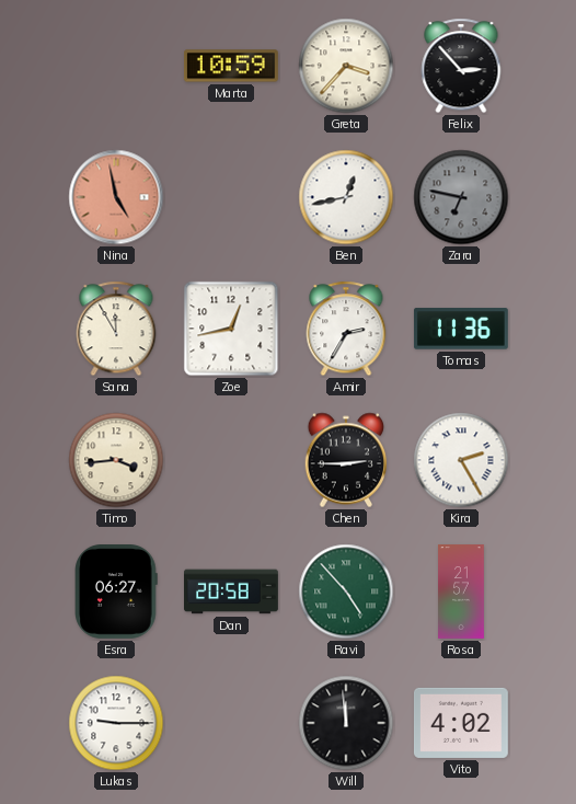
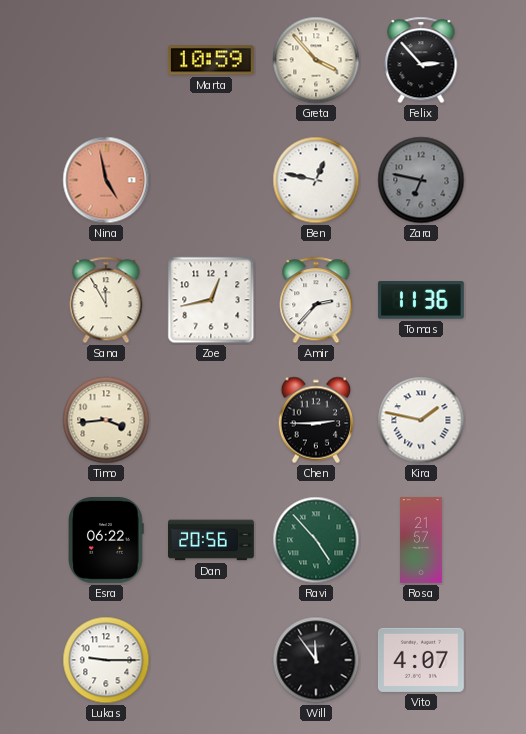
Greta: 3:37 -> 3:53 (316, 60)
Ben: 12:43 -> 12:47 (316, 180)
Amir: 2:35 -> 2:37 (316, 300)
Kira: 2:25 -> 1:47 (421, 420)
Esra: 06:27 -> 06:22 (106, 541)
Dan: 20:58 -> 20:56 (212, 540)
Will: 11:59 -> 11:54 (316, 660)
Vito: 4:02 -> 4:07 (421, 660)
